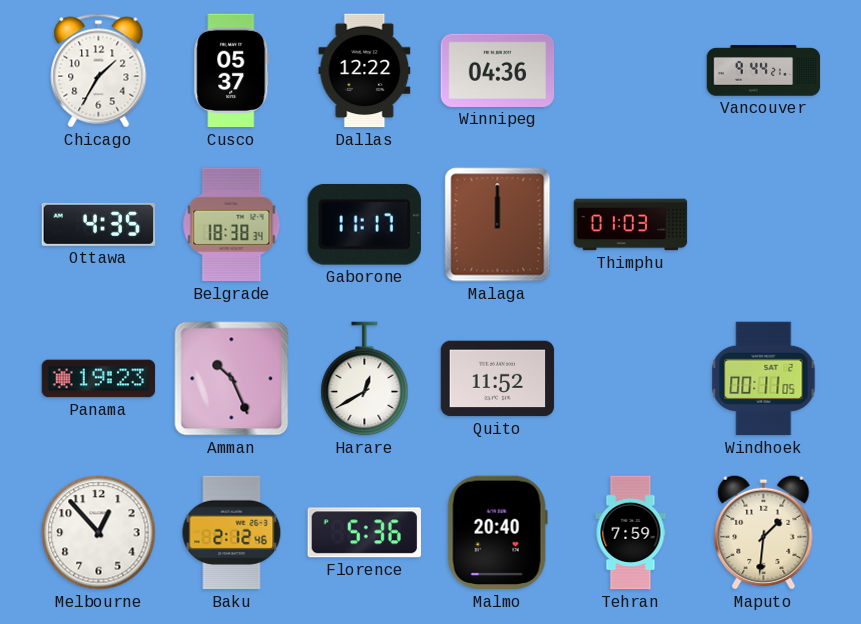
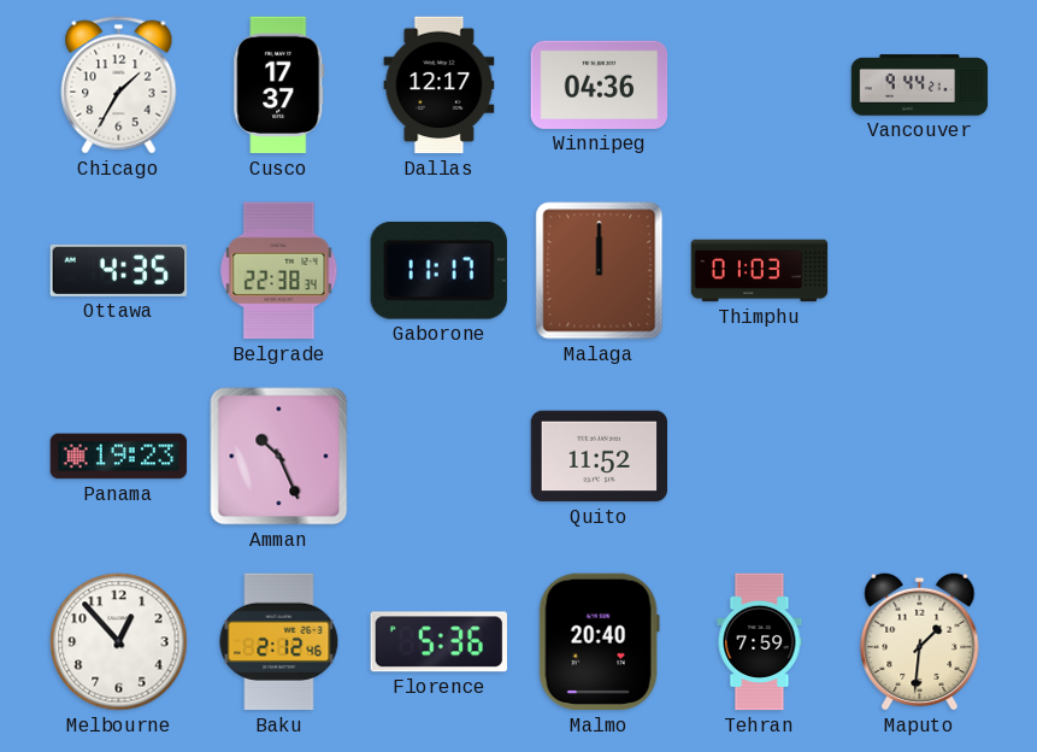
Cusco: 05:37 -> 17:37 (279, 86)
Dallas: 12:22 -> 12:17 (440, 86)
Belgrade: 18:38 -> 22:38 (279, 271)
Harare: 12:40 -> none (365, 379)
Windhoek: 00:11 -> none (764, 379)
